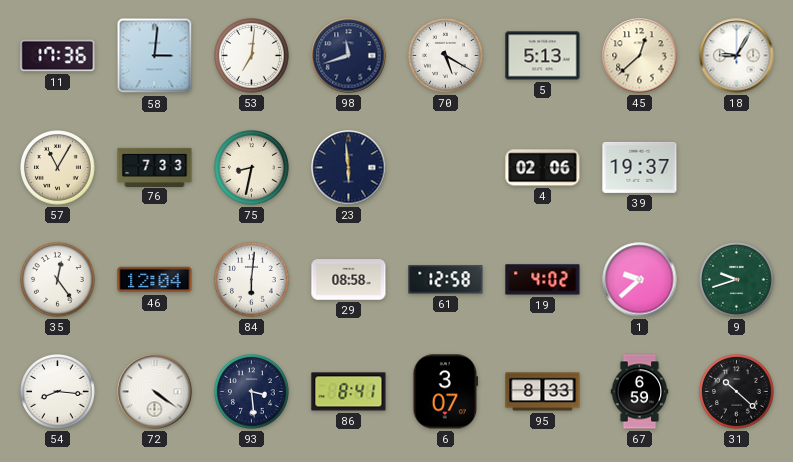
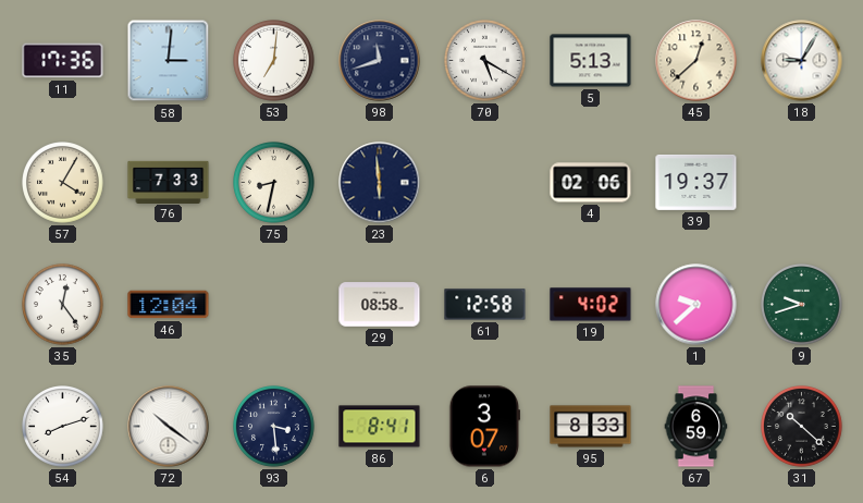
57: 11:05 -> 4:05 (63, 183)
84: 6:01 -> none (252, 280)
54: 8:16 -> 8:12 (63, 427)
72: 4:21 -> 10:21 (169, 427)
